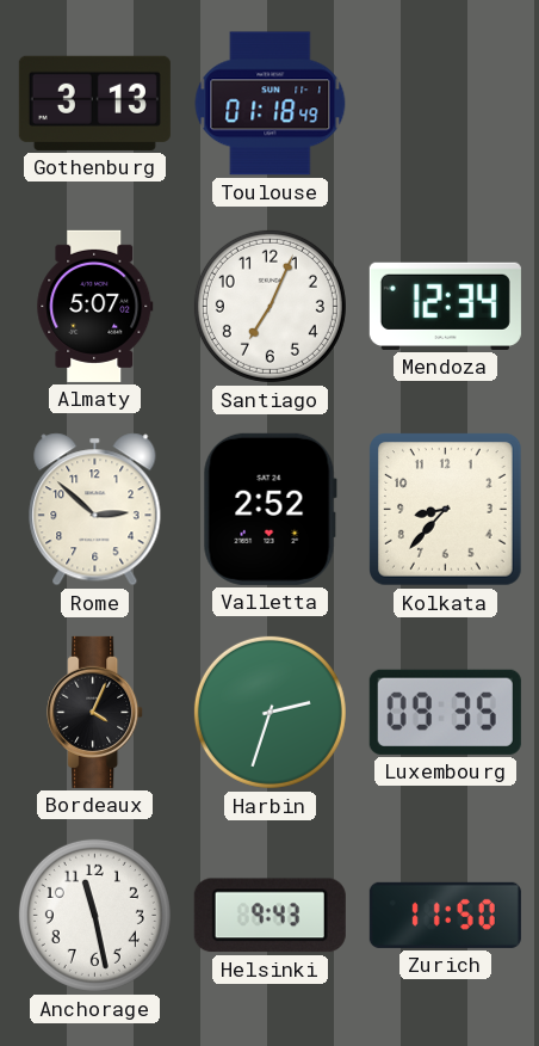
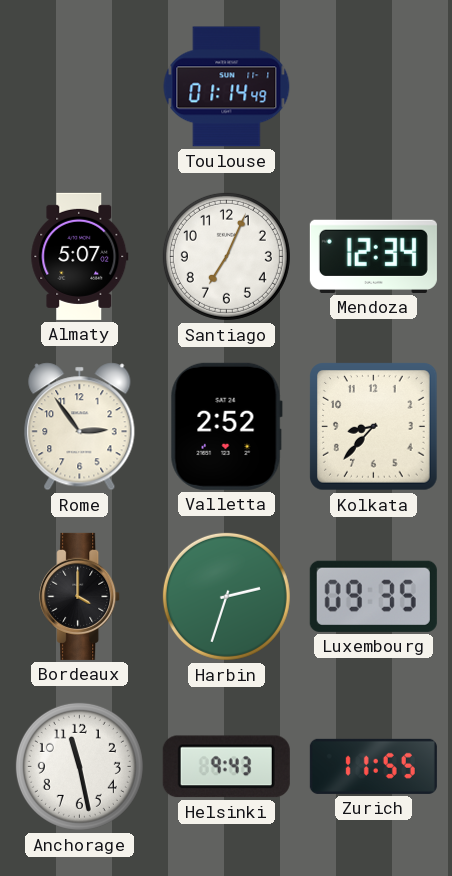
Gothenburg: 3:13 -> none (94, 103)
Toulouse: 01:18 -> 01:14 (227, 87)
Rome: 2:52 -> 2:54 (80, 427)
Bordeaux: 4:04 -> 4:00 (80, 596)
Zurich: 11:50 -> 11:55 (373, 766)
